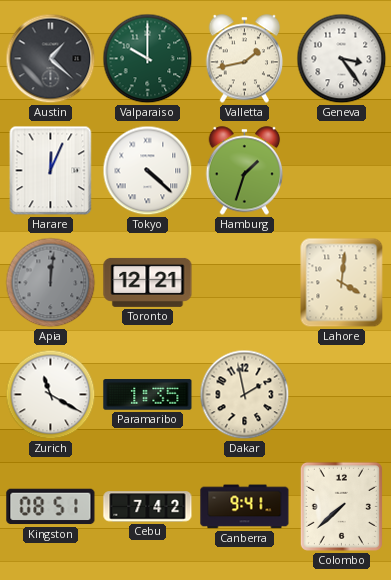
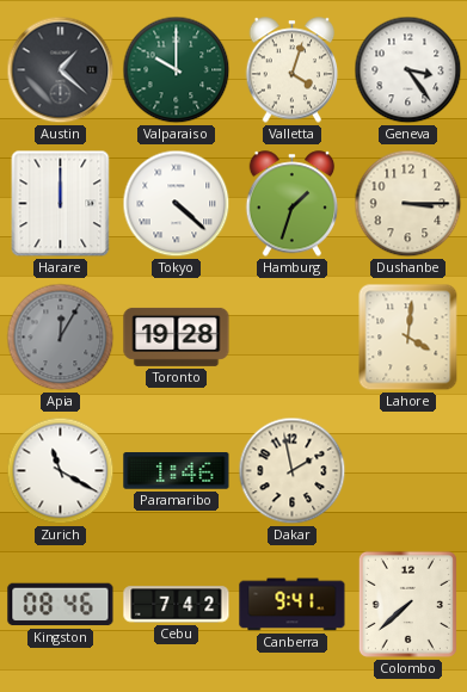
Valletta: 1:43 -> 4:03 (293, 70)
Harare: 12:04 -> 12:00 (61, 204)
Dushanbe: none -> 3:15 (408, 204)
Apia: 12:01 -> 12:05 (61, 338)
Toronto: 12:21 -> 19:28 (177, 336)
Paramaribo: 1:35 -> 1:46 (177, 471)
Kingston: 08:51 -> 08:46 (61, 605)
